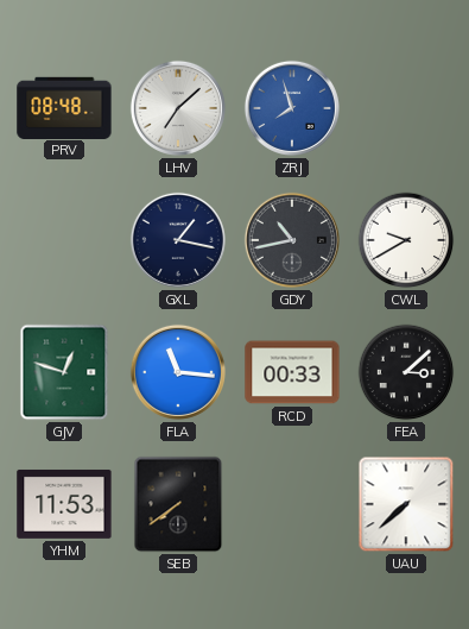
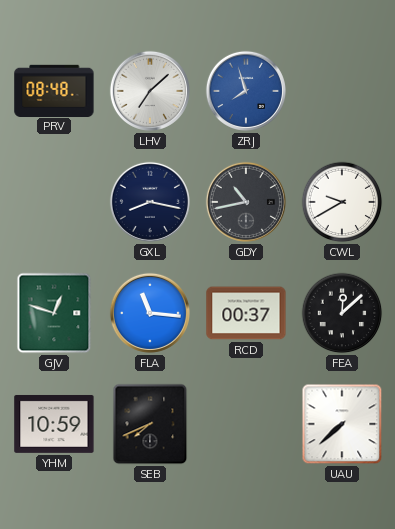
GXL: 1:17 -> 8:17 (150, 202)
RCD: 00:33 -> 00:37 (246, 313)
FEA: 3:08 -> 12:08 (342, 313)
YHM: 11:53 -> 10:59 (54, 424)
SEB: 7:39 -> 7:41 (150, 424)
